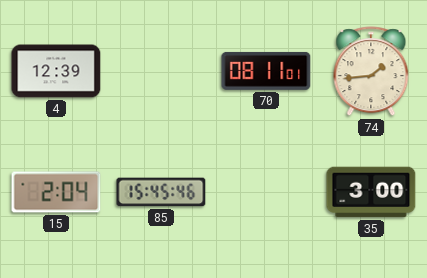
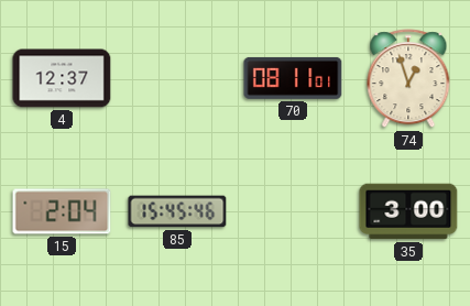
4: 12:39 -> 12:37 (62, 78)
74: 1:44 -> 12:57 (408, 79)
